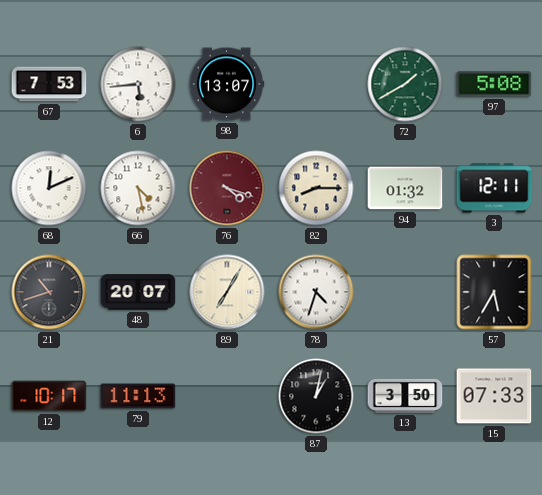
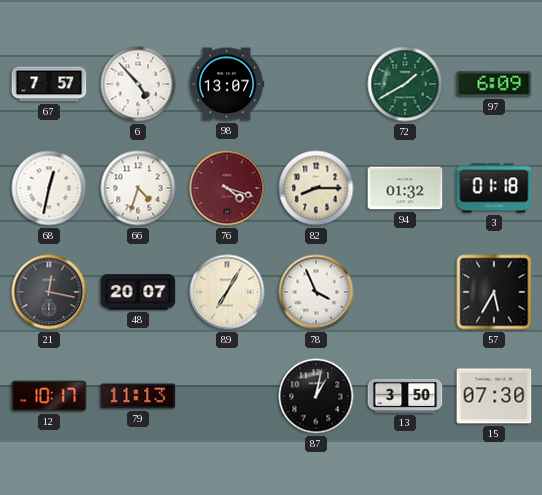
67: 7:53 -> 7:57 (49, 84)
6: 5:44 -> 4:53 (138, 84)
97: 5:08 -> 6:09 (494, 84)
68: 12:11 -> 12:32 (49, 188)
66: 4:28 -> 4:33 (138, 188)
3: 12:11 -> 01:18 (494, 188)
21: 10:42 -> 12:17 (49, 292)
78: 4:33 -> 3:56 (316, 292)
15: 07:33 -> 07:30 (494, 396)
